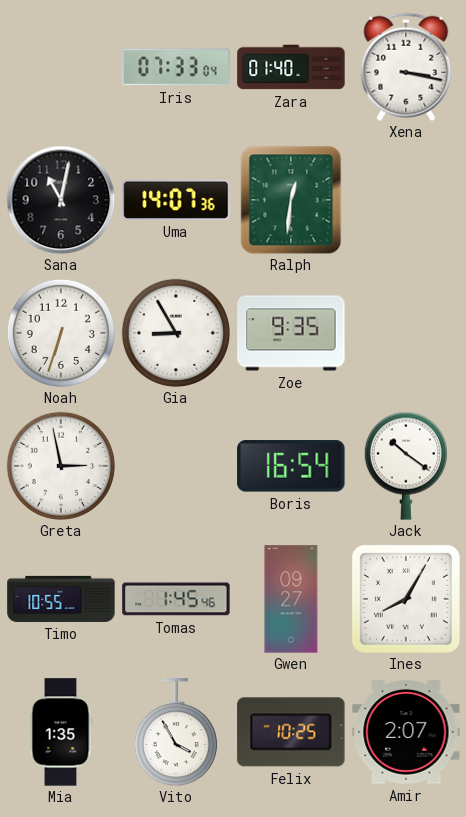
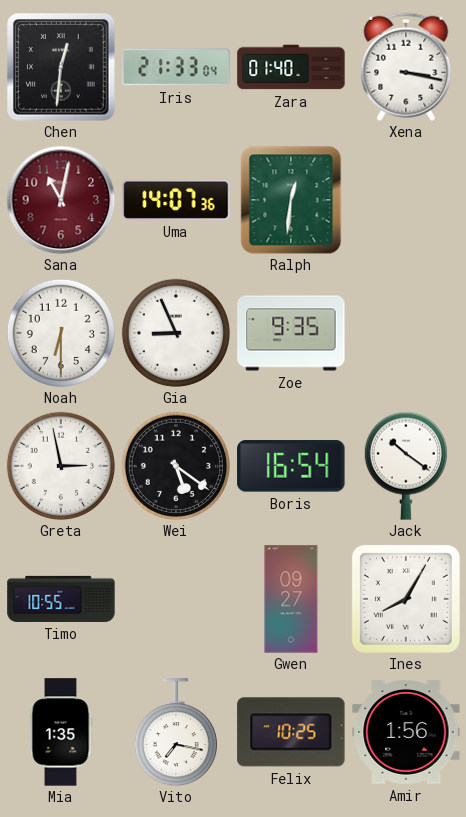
Chen: none -> 12:31 (62, 68)
Iris: 07:33 -> 21:33 (176, 67)
Sana dial: black -> burgundy (61, 200)
Noah: 6:33 -> 6:30 (61, 333)
Gia: 8:55 -> 8:56 (176, 333)
Wei: none -> 5:21 (176, 466)
Tomas: 1:45 -> none (176, 599)
Vito: 3:55 -> 7:17 (176, 732)
Amir: 2:07 -> 1:56 (406, 732)
